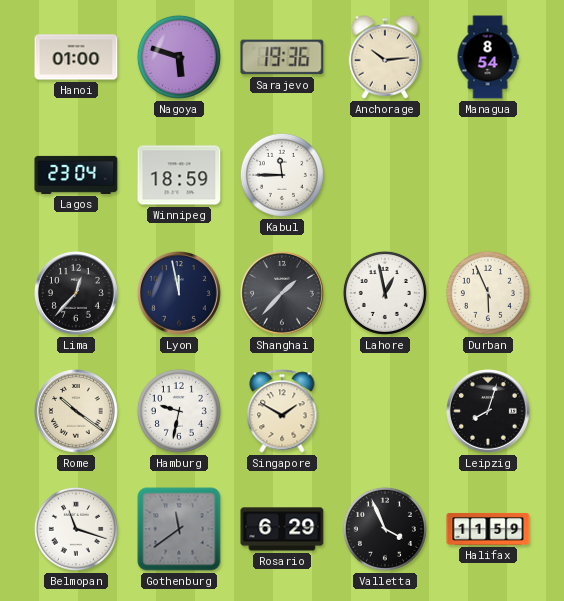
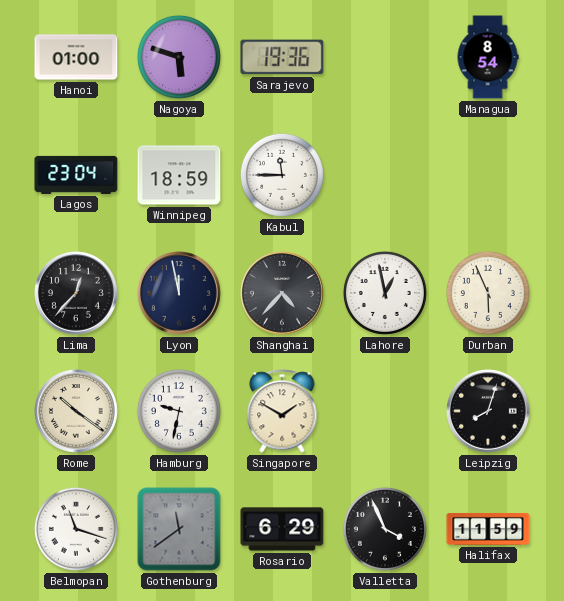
Anchorage: 10:14 -> none (385, 57)
Shanghai: 1:37 -> 4:37 (283, 294)
